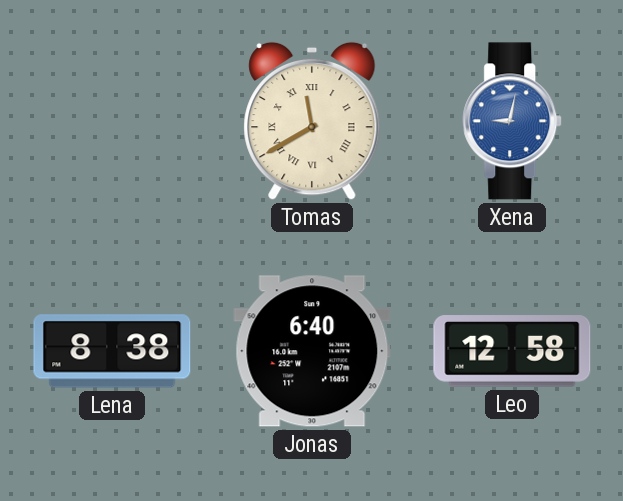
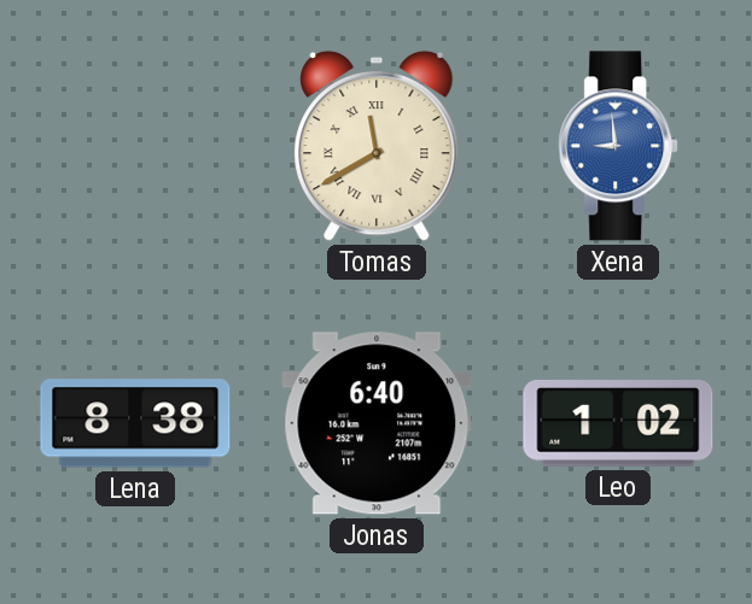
Xena: 9:02 -> 8:59 (619, 146)
Leo: 12:58 -> 1:02 (618, 423)
